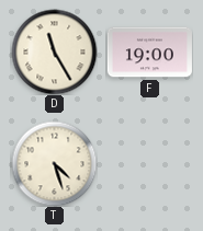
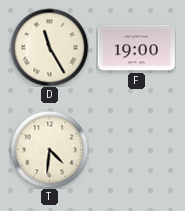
T: 4:27 -> 4:31 (49, 149)
